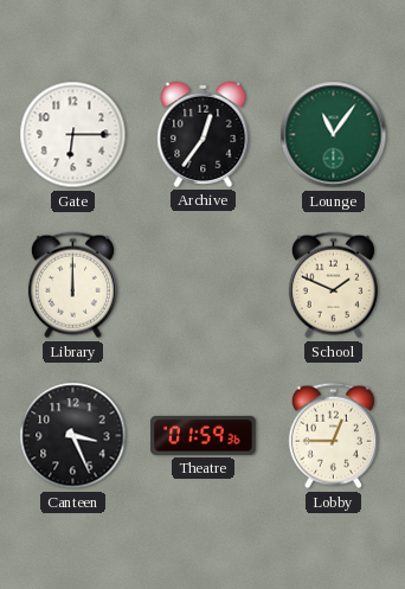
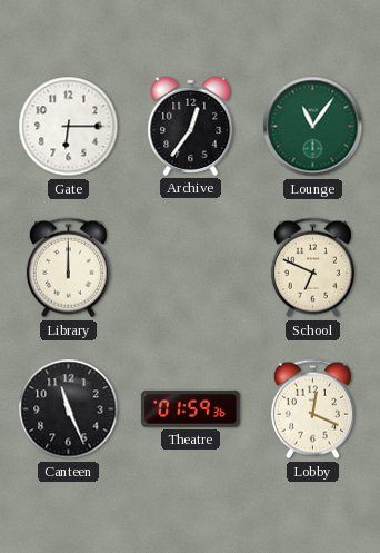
School: 1:49 -> 6:49 (312, 268)
Canteen: 3:26 -> 11:26 (69, 409)
Lobby: 12:45 -> 12:19 (312, 409)
